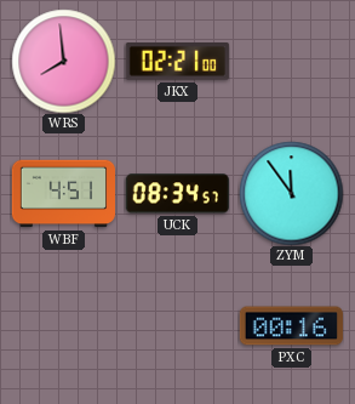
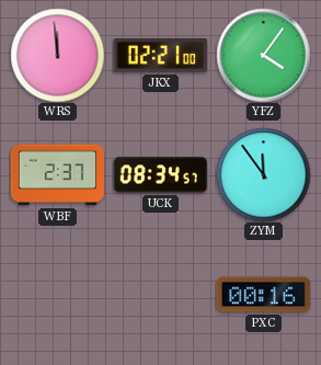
WRS: 7:59 -> 11:59 (57, 55)
YFZ: none -> 4:06 (263, 55)
WBF: 4:51 -> 2:37 (57, 175)
